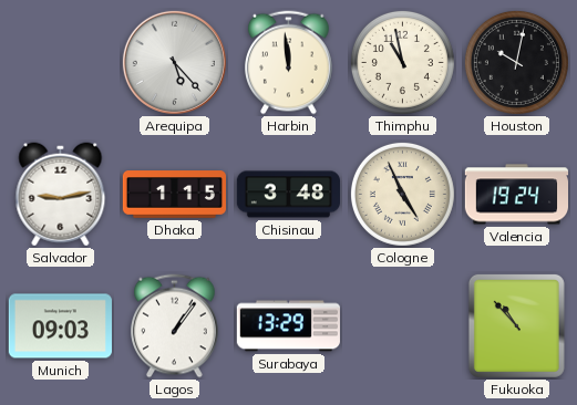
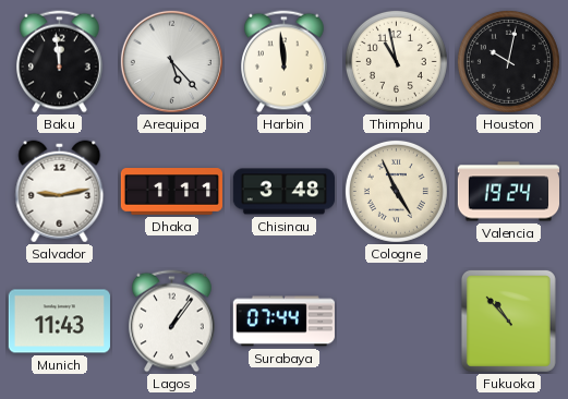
Baku: none -> 11:59 (60, 62)
Dhaka: 1:15 -> 1:11 (171, 192)
Munich: 09:03 -> 11:43 (59, 322)
Surabaya: 13:29 -> 07:44 (283, 322)
